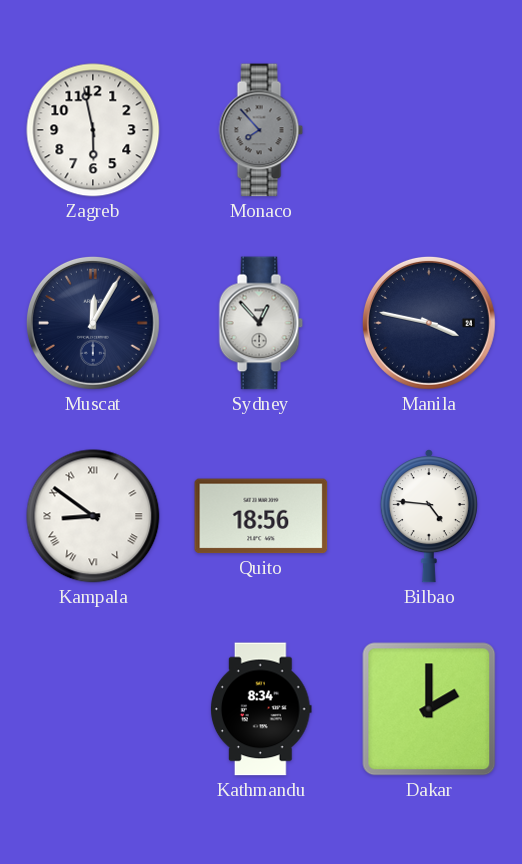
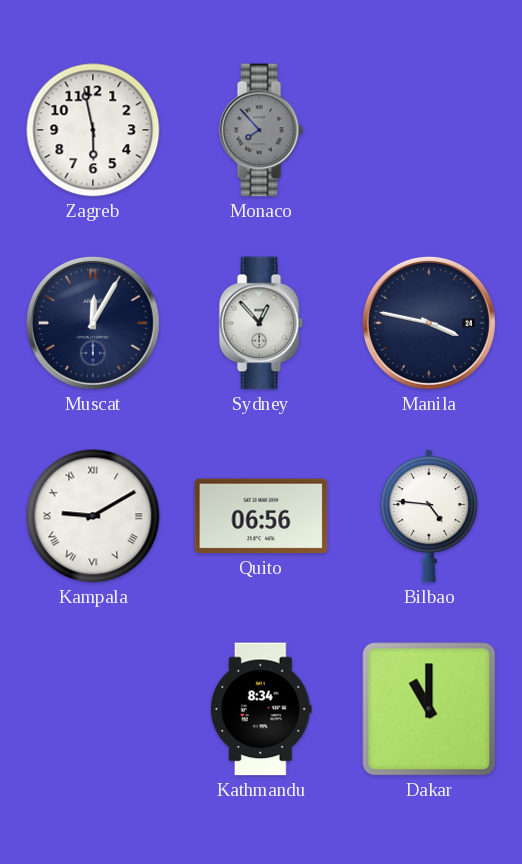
Kampala: 8:51 -> 9:10 (93, 516)
Quito: 18:56 -> 06:56 (261, 516)
Dakar: 2:00 -> 11:00 (429, 709)
